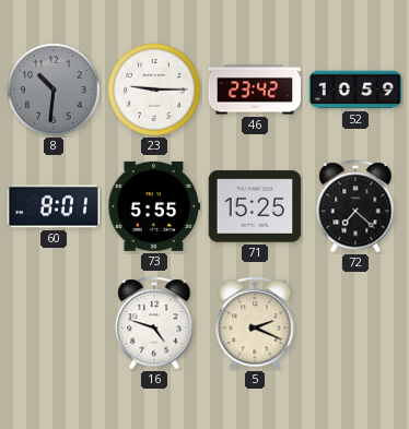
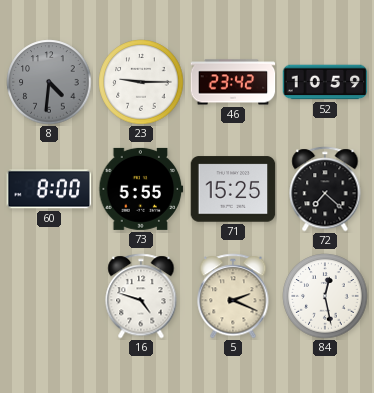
8: 10:31 -> 4:31 (49, 82)
60: 8:01 -> 8:00 (49, 189)
84: none -> 12:28 (325, 296)
